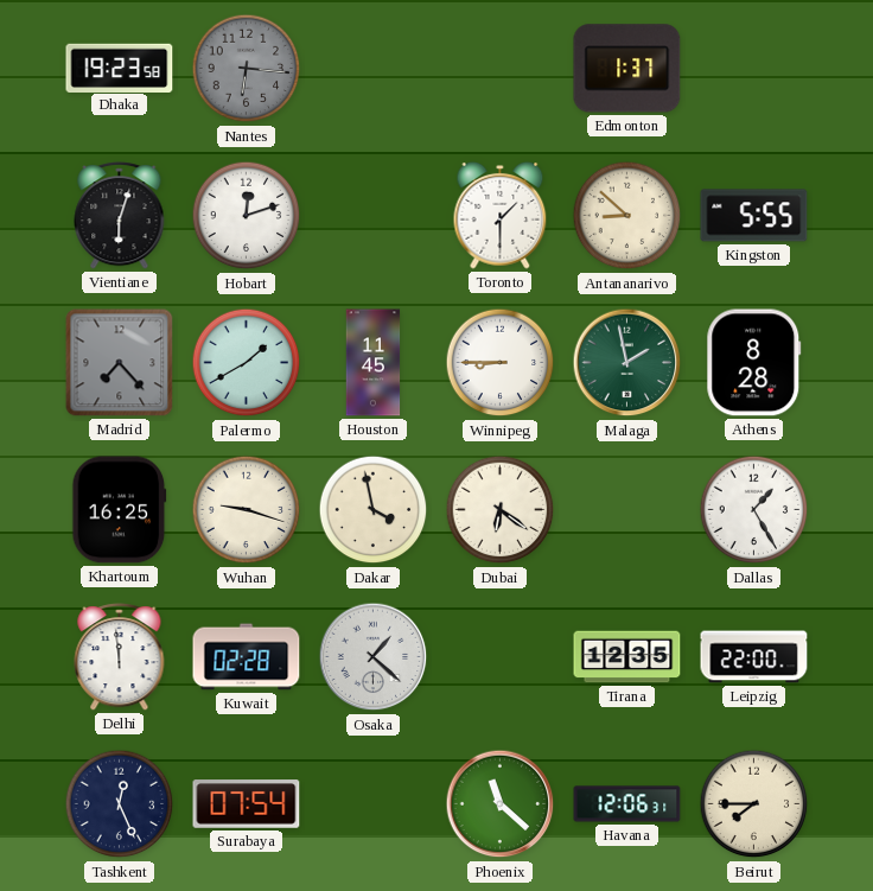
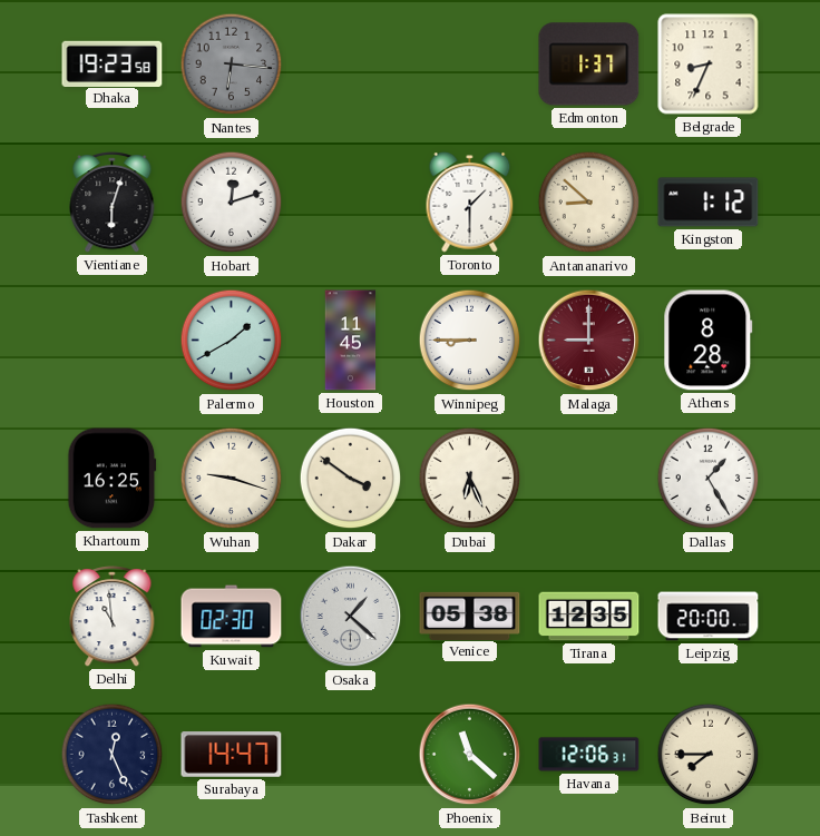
Belgrade: none -> 8:34 (709, 65)
Kingston: 5:55 -> 1:12 (709, 203)
Madrid: 7:23 -> none (120, 363)
Malaga: 1:58 -> 9:00 (589, 341)
Malaga dial: green -> burgundy (589, 341)
Dakar: 3:58 -> 3:51 (351, 479)
Dubai: 6:21 -> 6:26 (470, 479)
Delhi: 11:59 -> 10:59 (113, 617)
Kuwait: 02:28 -> 02:30 (232, 617)
Venice: none -> 05:38 (470, 616)
Leipzig: 22:00 -> 20:00 (709, 617)
Surabaya: 07:54 -> 14:47 (232, 755)
